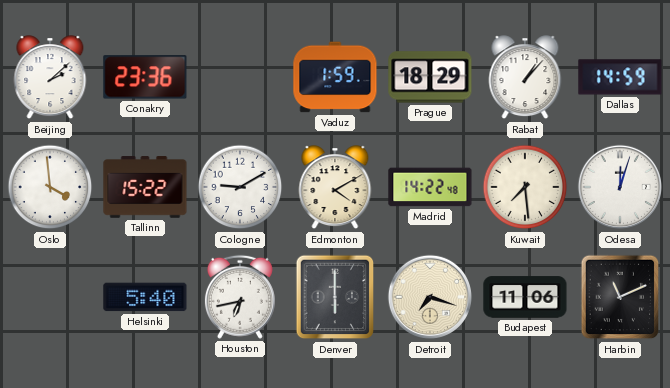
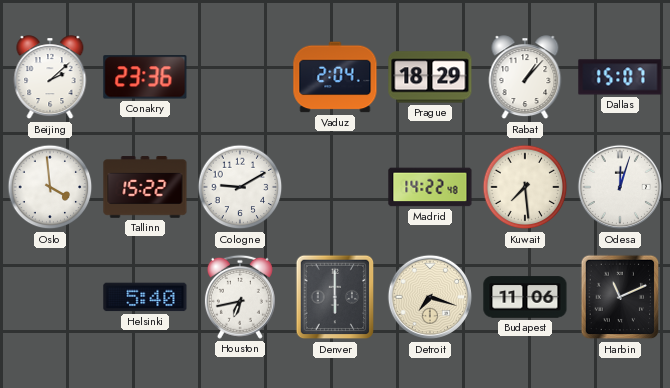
Vaduz: 1:59 -> 2:04 (335, 77)
Dallas: 14:59 -> 15:07 (620, 77)
Edmonton: 4:10 -> none (335, 188)
